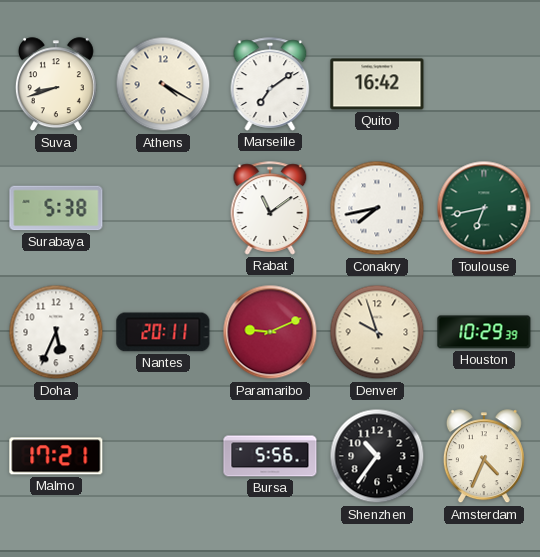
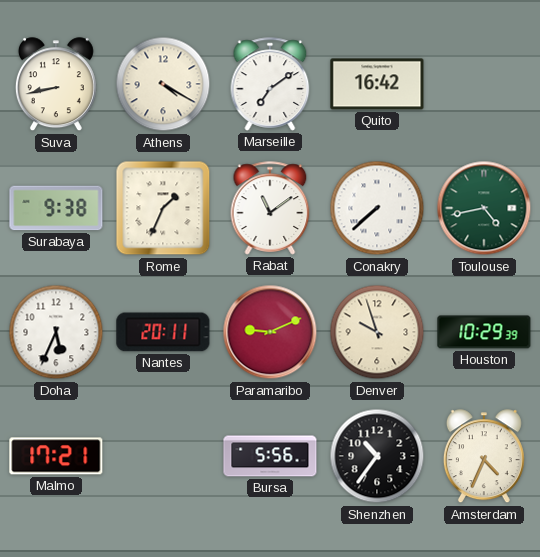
Suva: 8:42 -> 8:43 (56, 85)
Surabaya: 5:38 -> 9:38 (56, 208)
Rome: none -> 1:34 (163, 208)
Conakry: 7:43 -> 7:38 (377, 208)
Toulouse: 6:43 -> 4:43 (484, 208)
